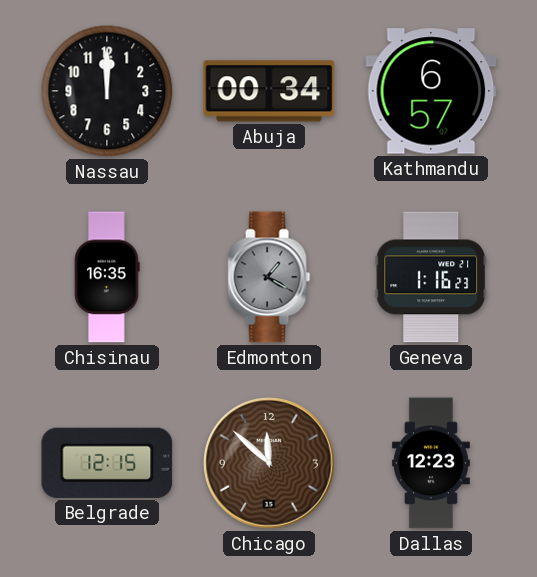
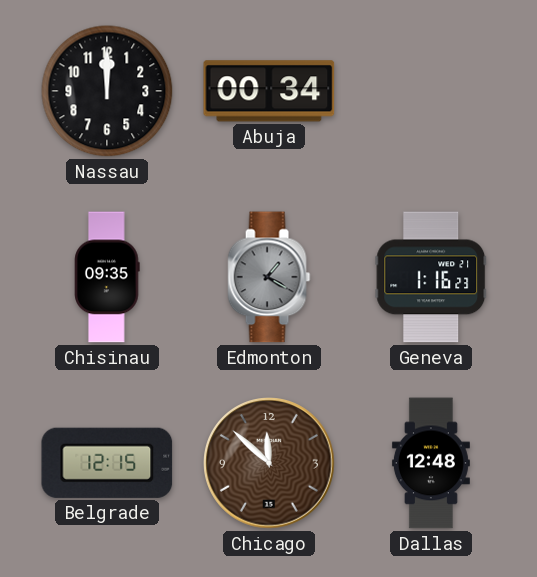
Kathmandu: 6:57 -> none (431, 91)
Chisinau: 16:35 -> 09:35 (107, 277)
Dallas: 12:23 -> 12:48 (431, 463)
